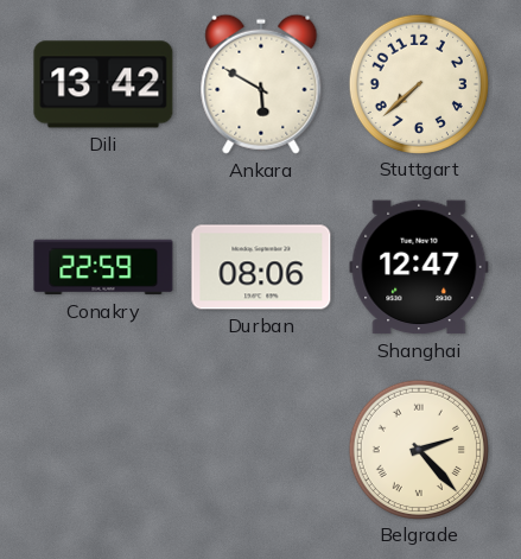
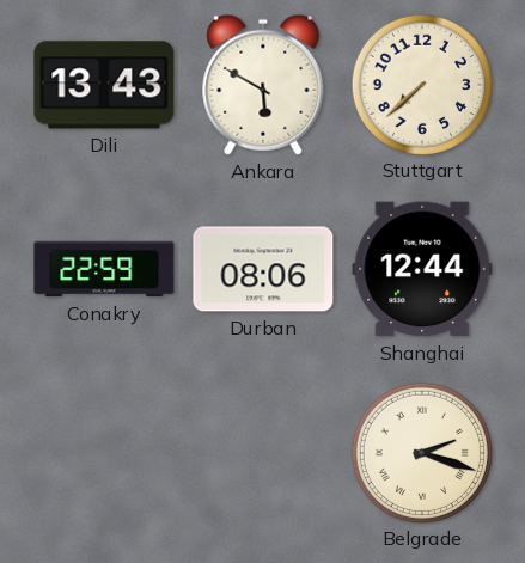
Dili: 13:42 -> 13:43 (104, 85)
Shanghai: 12:47 -> 12:44 (422, 269)
Belgrade: 2:23 -> 2:18 (421, 452)
